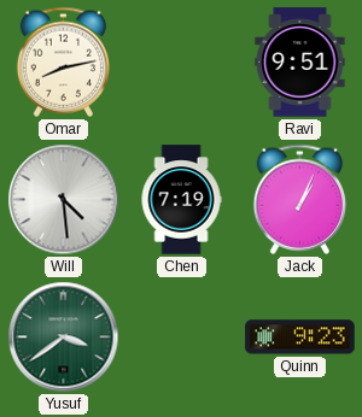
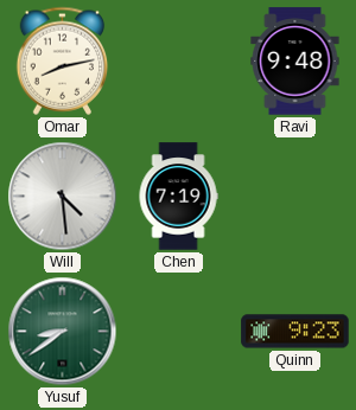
Ravi: 9:51 -> 9:48 (295, 62)
Jack: 1:04 -> none (300, 199)
Yusuf: 3:39 -> 8:39 (63, 332)
